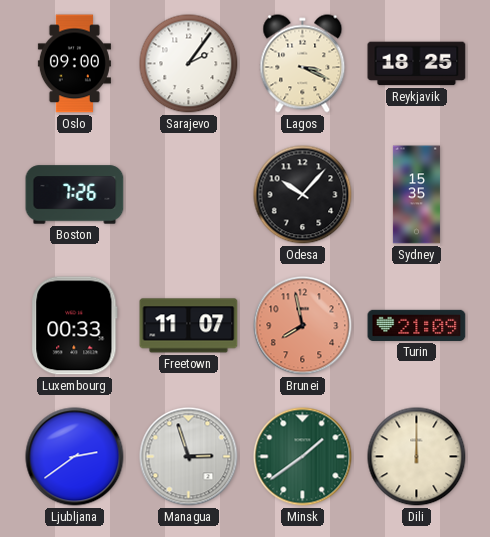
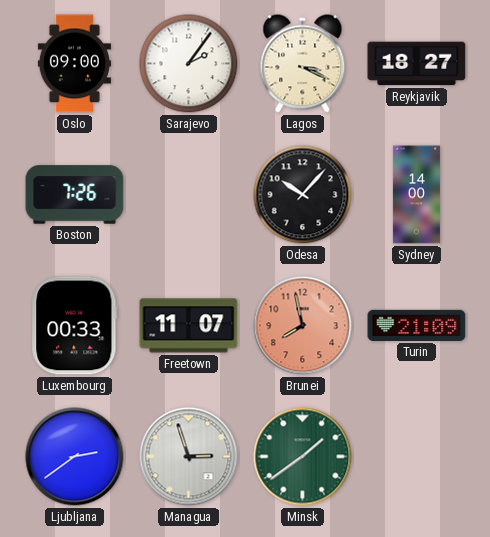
Reykjavik: 18:25 -> 18:27 (417, 64)
Sydney: 15:35 -> 14:00 (416, 195)
Dili: 12:00 -> none (417, 457)
